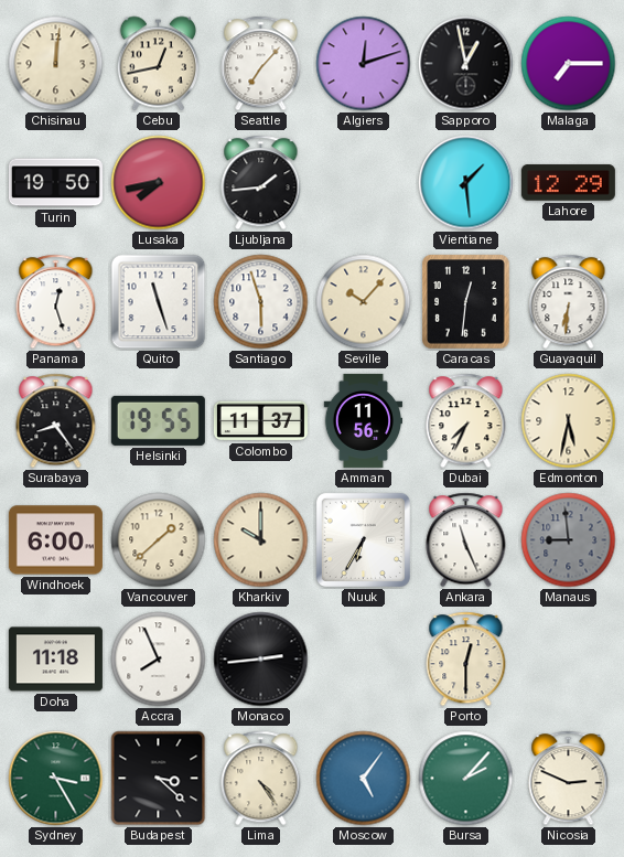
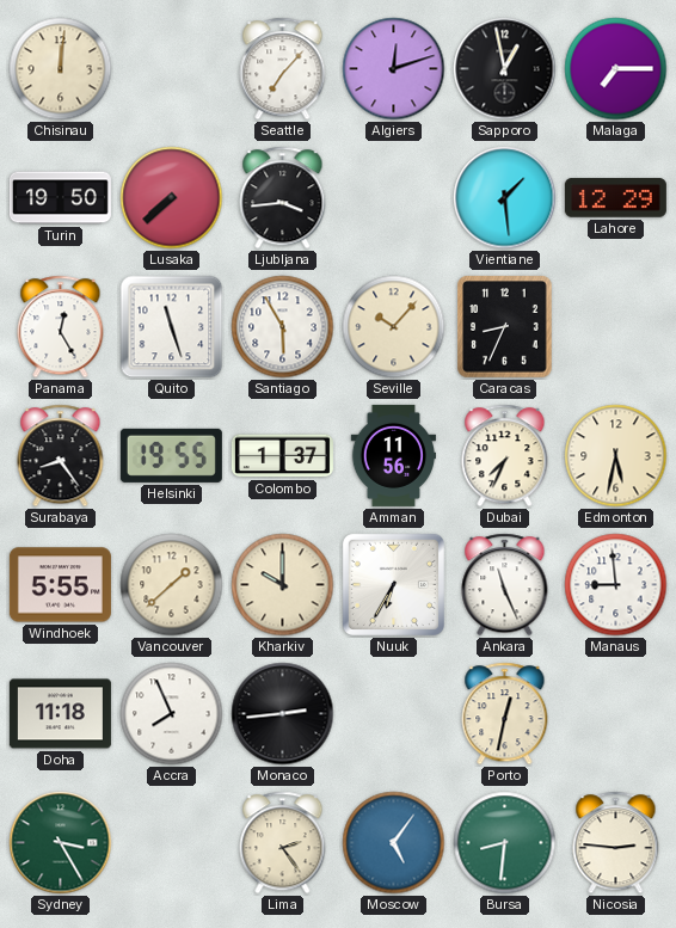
Cebu: 12:43 -> none (158, 64)
Lusaka: 7:43 -> 7:38 (172, 198)
Ljubljana: 1:44 -> 3:44 (283, 198)
Panama: 12:27 -> 12:25 (61, 327)
Santiago: 5:57 -> 5:55 (283, 327)
Caracas: 12:31 -> 8:34 (505, 327)
Guayaquil: 6:31 -> none (569, 302)
Colombo: 11:37 -> 1:37 (282, 456)
Windhoek: 6:00 -> 5:55 (60, 585)
Manaus dial: grey -> white (616, 585)
Porto: 12:30 -> 12:32 (505, 714)
Budapest: 3:22 -> none (159, 779)
Lima: 4:24 -> 2:24 (283, 843)
Bursa: 2:07 -> 8:31 (505, 843)
Nicosia: 2:49 -> 2:46 (616, 843)
